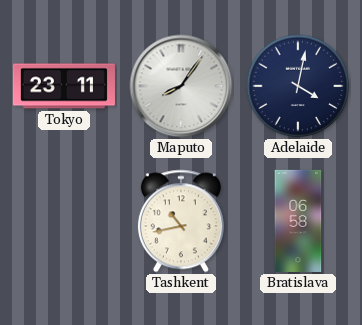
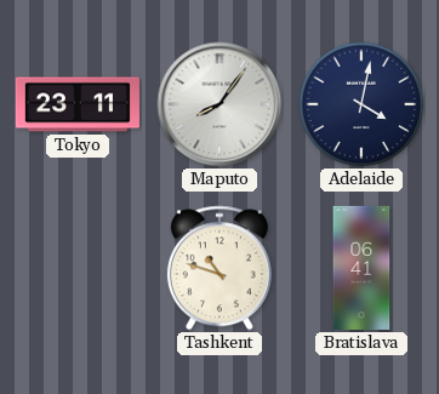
Tashkent: 10:43 -> 10:48 (219, 268)
Bratislava: 06:58 -> 06:41 (361, 268)
